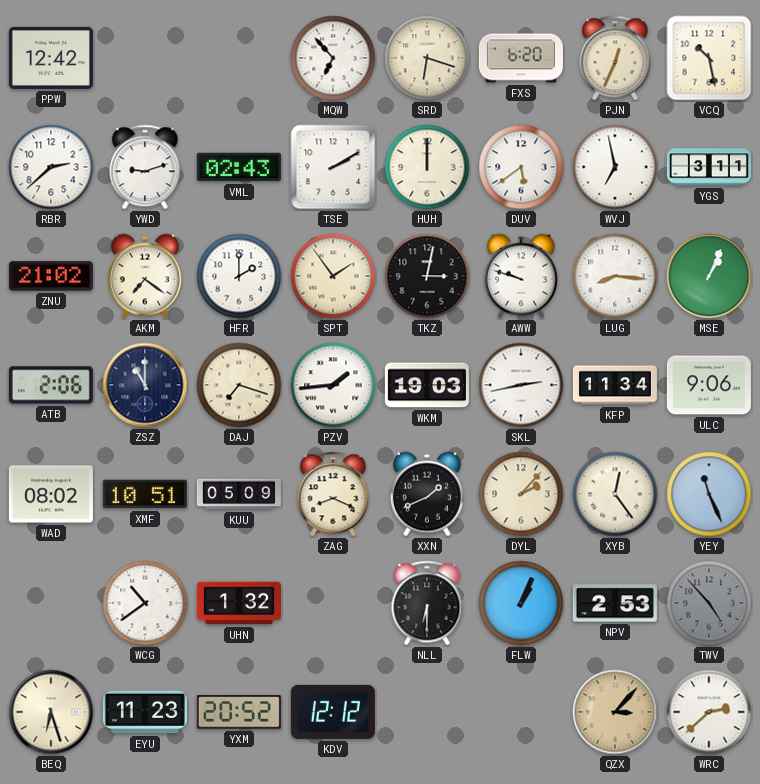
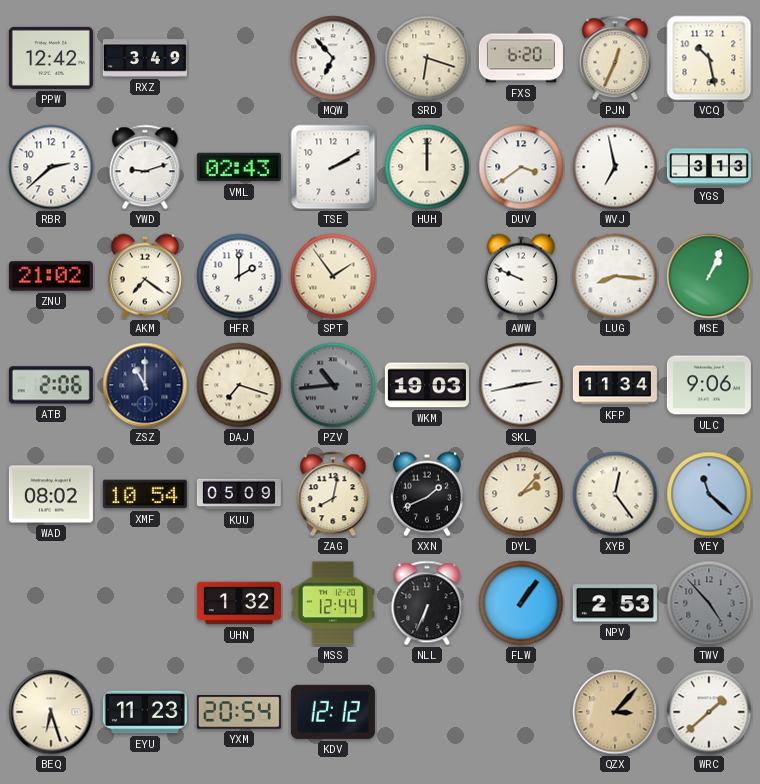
RXZ: none -> 3:49 (145, 58)
DUV: 5:39 -> 3:39 (521, 167)
YGS: 3:11 -> 3:13 (709, 167)
TKZ: 3:02 -> none (427, 276)
AWW: 9:48 -> 9:49 (521, 276)
PZV: 1:44 -> 10:44 (333, 385)
PZV dial: white -> grey (333, 385)
XMF: 10:51 -> 10:54 (145, 494)
ZAG: 8:19 -> 8:02 (333, 494)
YEY: 11:26 -> 11:22 (709, 494)
WCG: 10:39 -> none (145, 603)
MSS: none -> 12:44 (333, 603)
NLL: 6:30 -> 6:34 (427, 603)
FLW: 1:04 -> 1:06 (521, 603)
YXM: 20:52 -> 20:54 (239, 712)
WRC: 2:38 -> 1:38 (709, 712)
